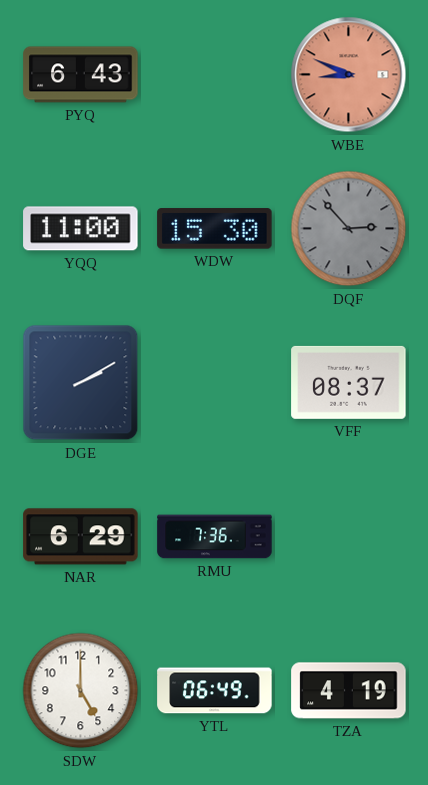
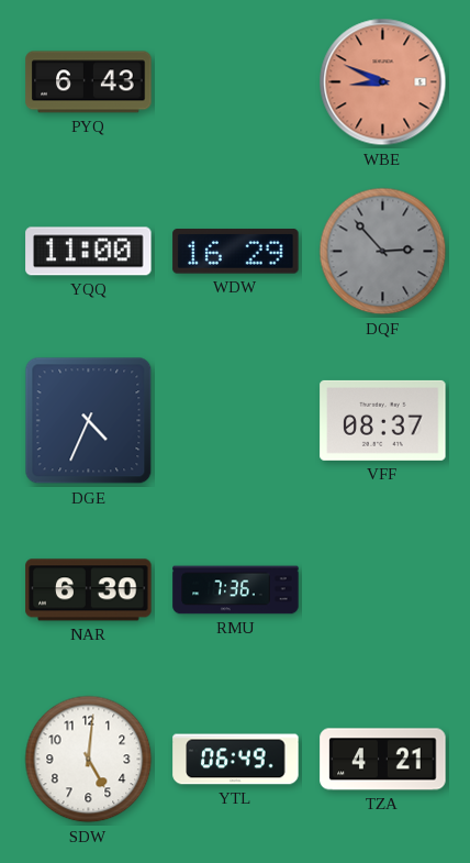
WDW: 15:30 -> 16:29 (236, 252)
DGE: 2:10 -> 4:34 (89, 421)
NAR: 6:29 -> 6:30 (89, 590)
SDW: 5:00 -> 5:01 (89, 760)
TZA: 4:19 -> 4:21 (383, 760)
